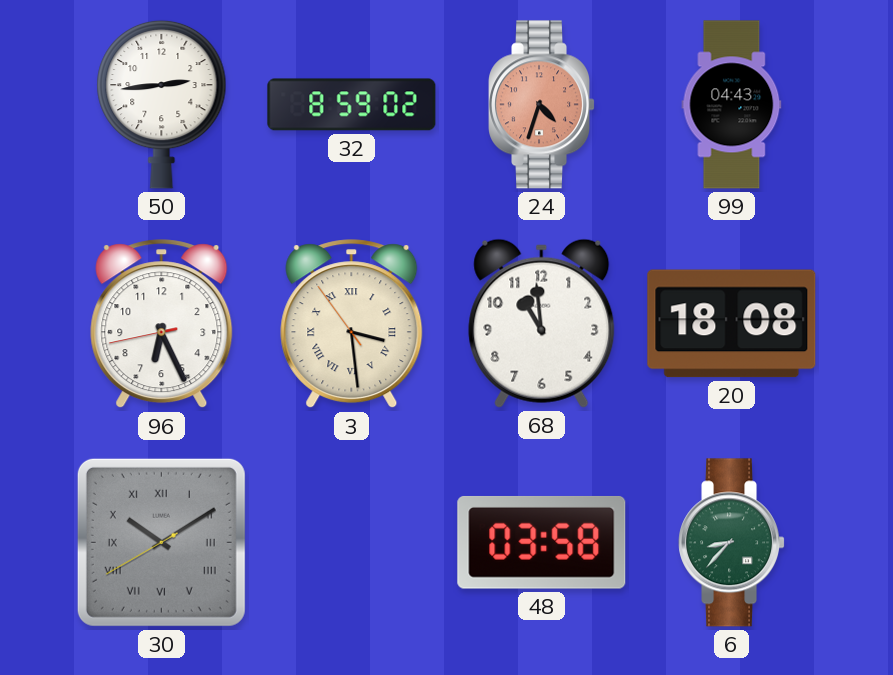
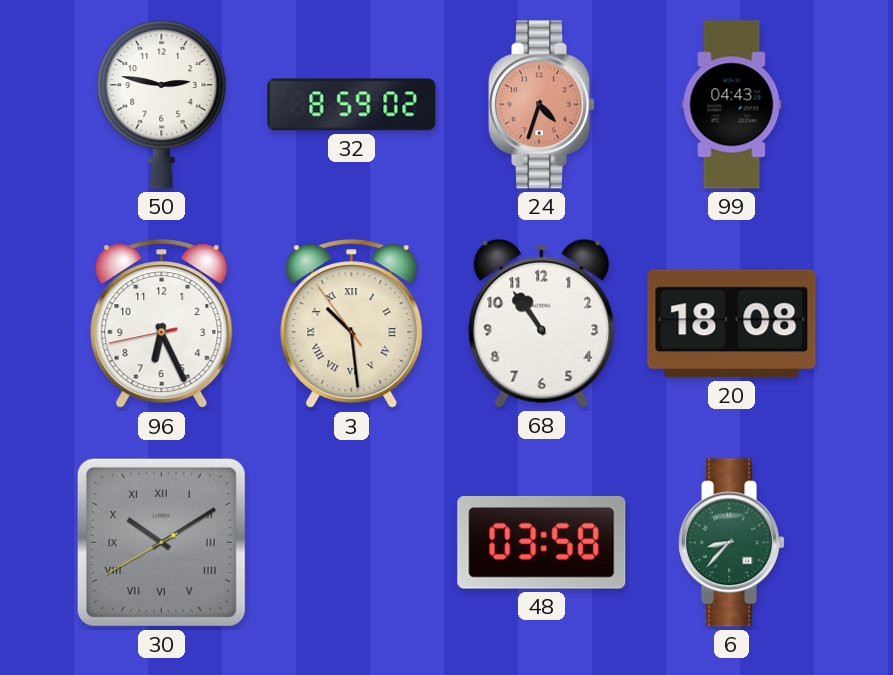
50: 2:44 -> 2:47 (162, 104)
3: 3:28 -> 10:28 (352, 324)
68: 10:59 -> 10:54 (542, 323)
